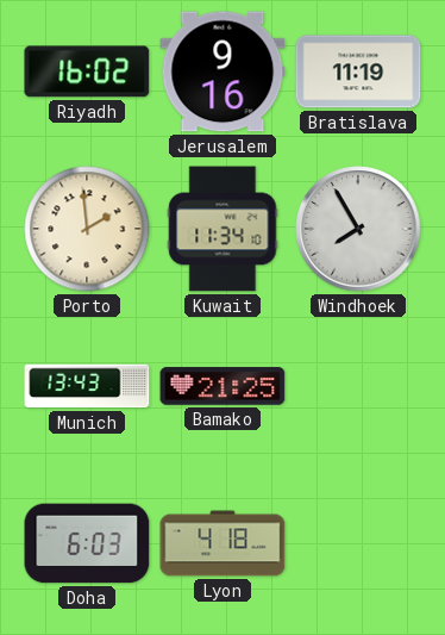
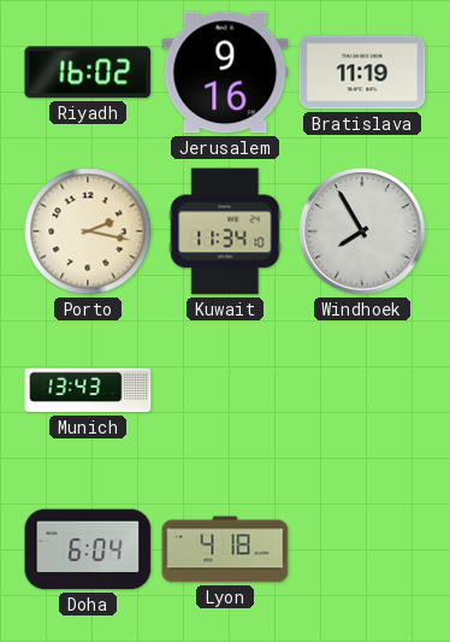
Porto: 1:59 -> 2:17 (88, 231)
Bamako: 21:25 -> none (223, 386)
Doha: 6:03 -> 6:04 (88, 549)
